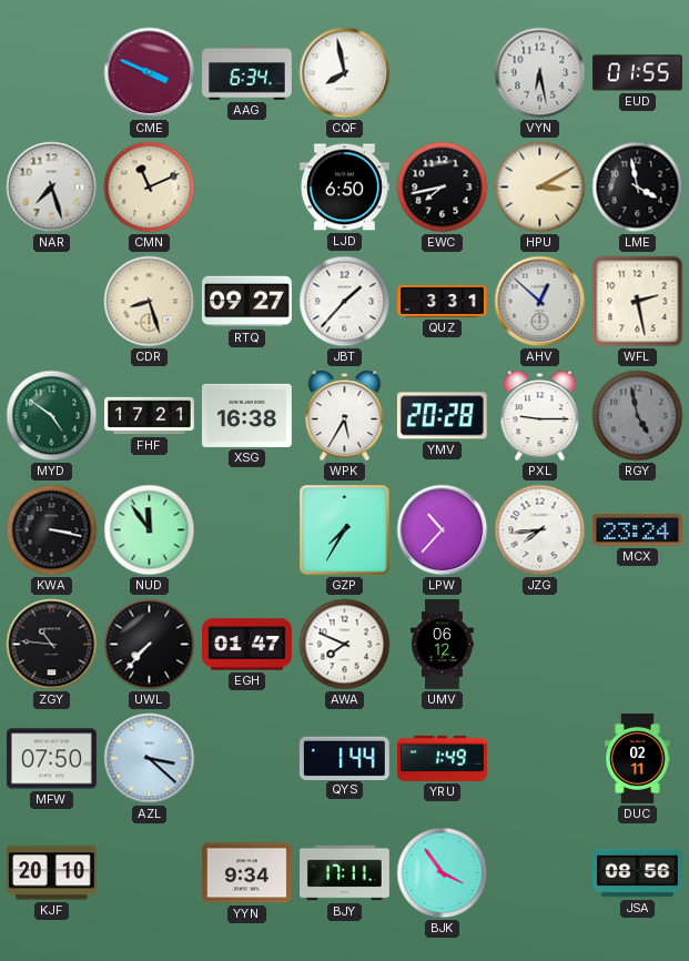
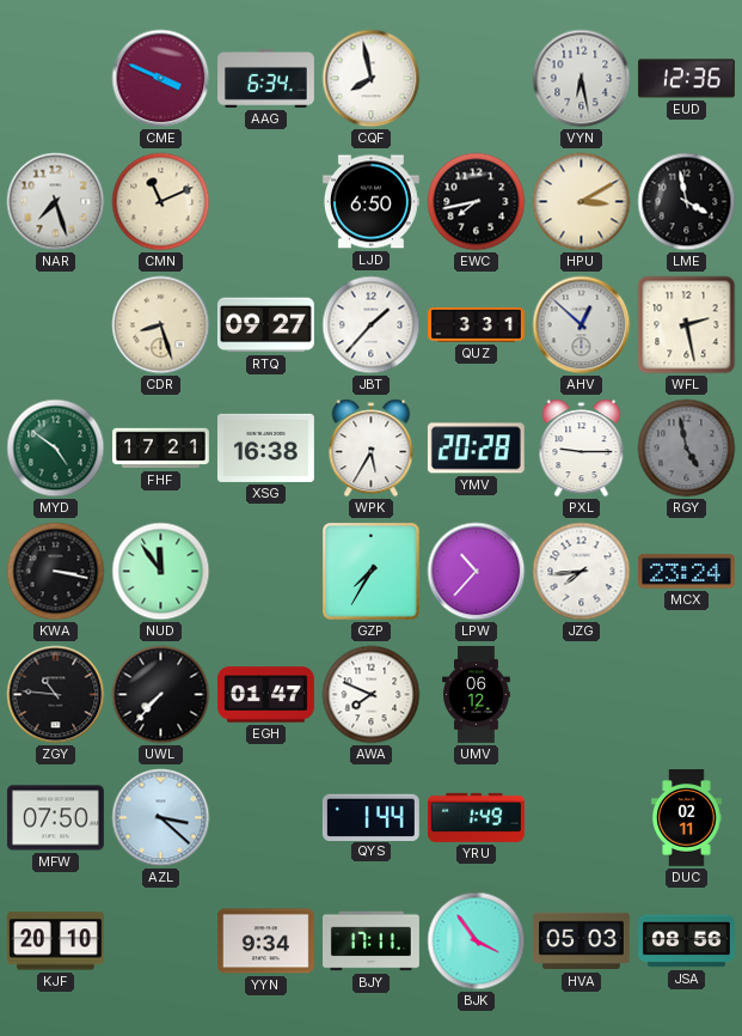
EUD: 01:55 -> 12:36 (686, 79)
HVA: none -> 05:03 (582, 941)
